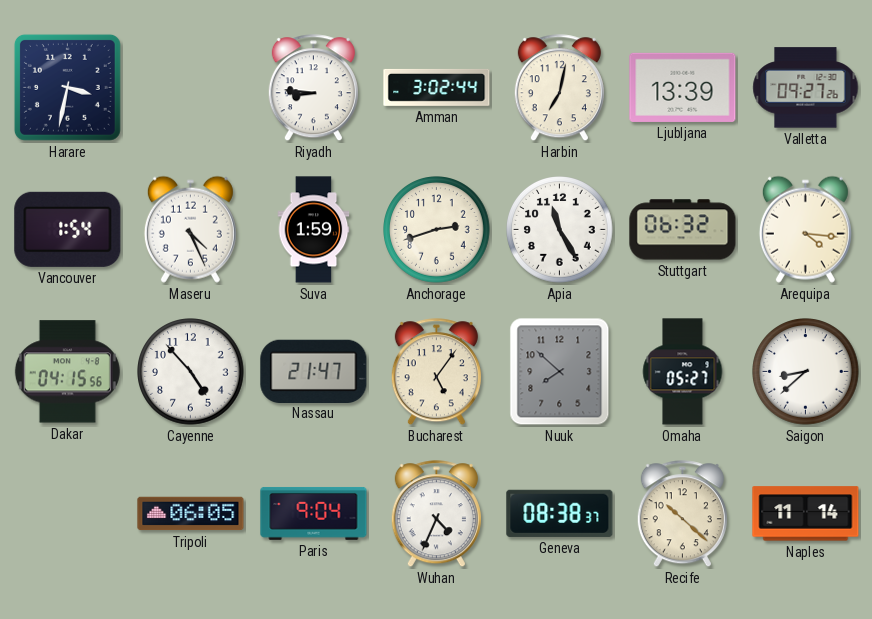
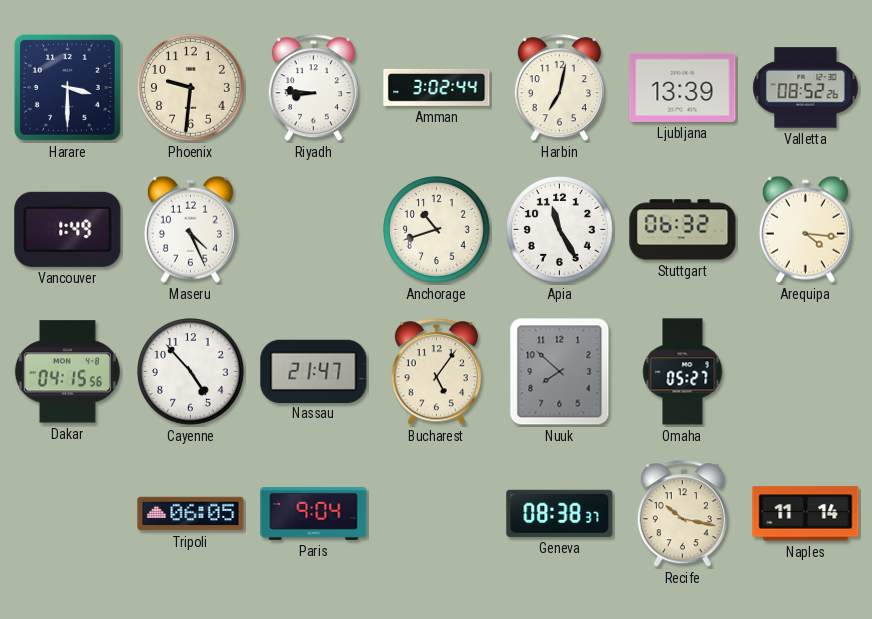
Harare: 3:32 -> 3:30 (67, 87)
Phoenix: none -> 9:31 (191, 88)
Valletta: 09:27 -> 08:52 (806, 88)
Vancouver: 1:54 -> 1:49 (68, 229)
Suva: 1:59 -> none (314, 230)
Anchorage: 2:42 -> 10:42 (437, 230)
Saigon: 8:38 -> none (806, 372)
Wuhan: 4:34 -> none (436, 514)
Recife: 10:22 -> 10:17 (682, 514)
